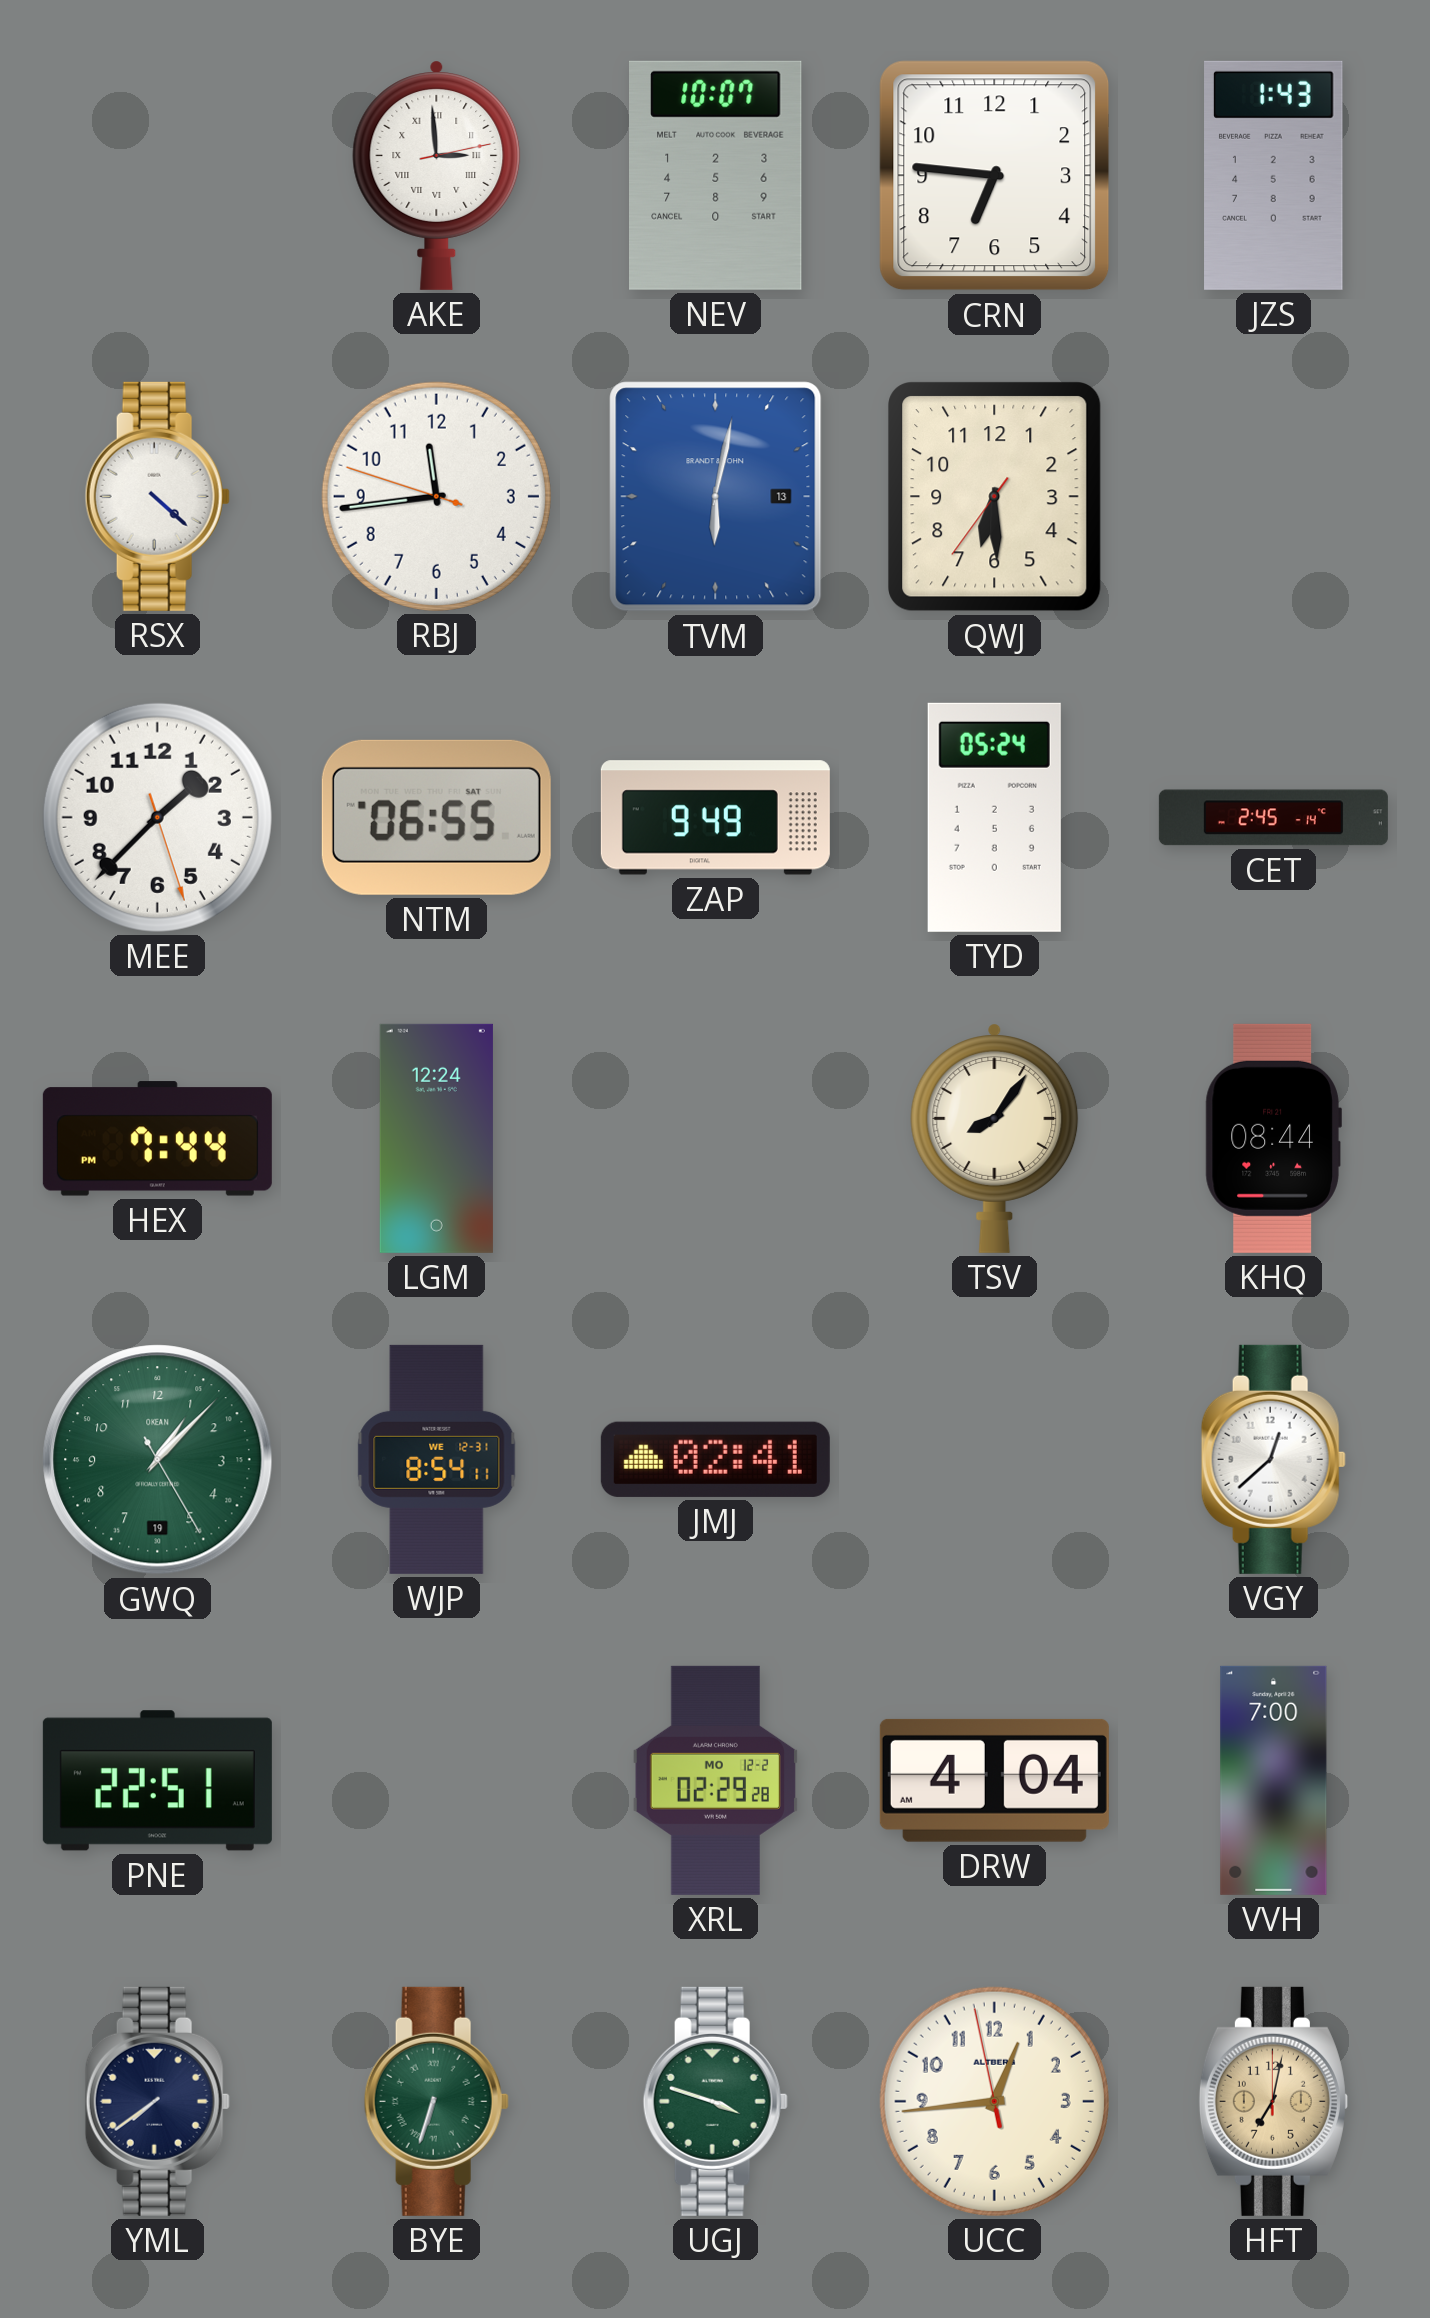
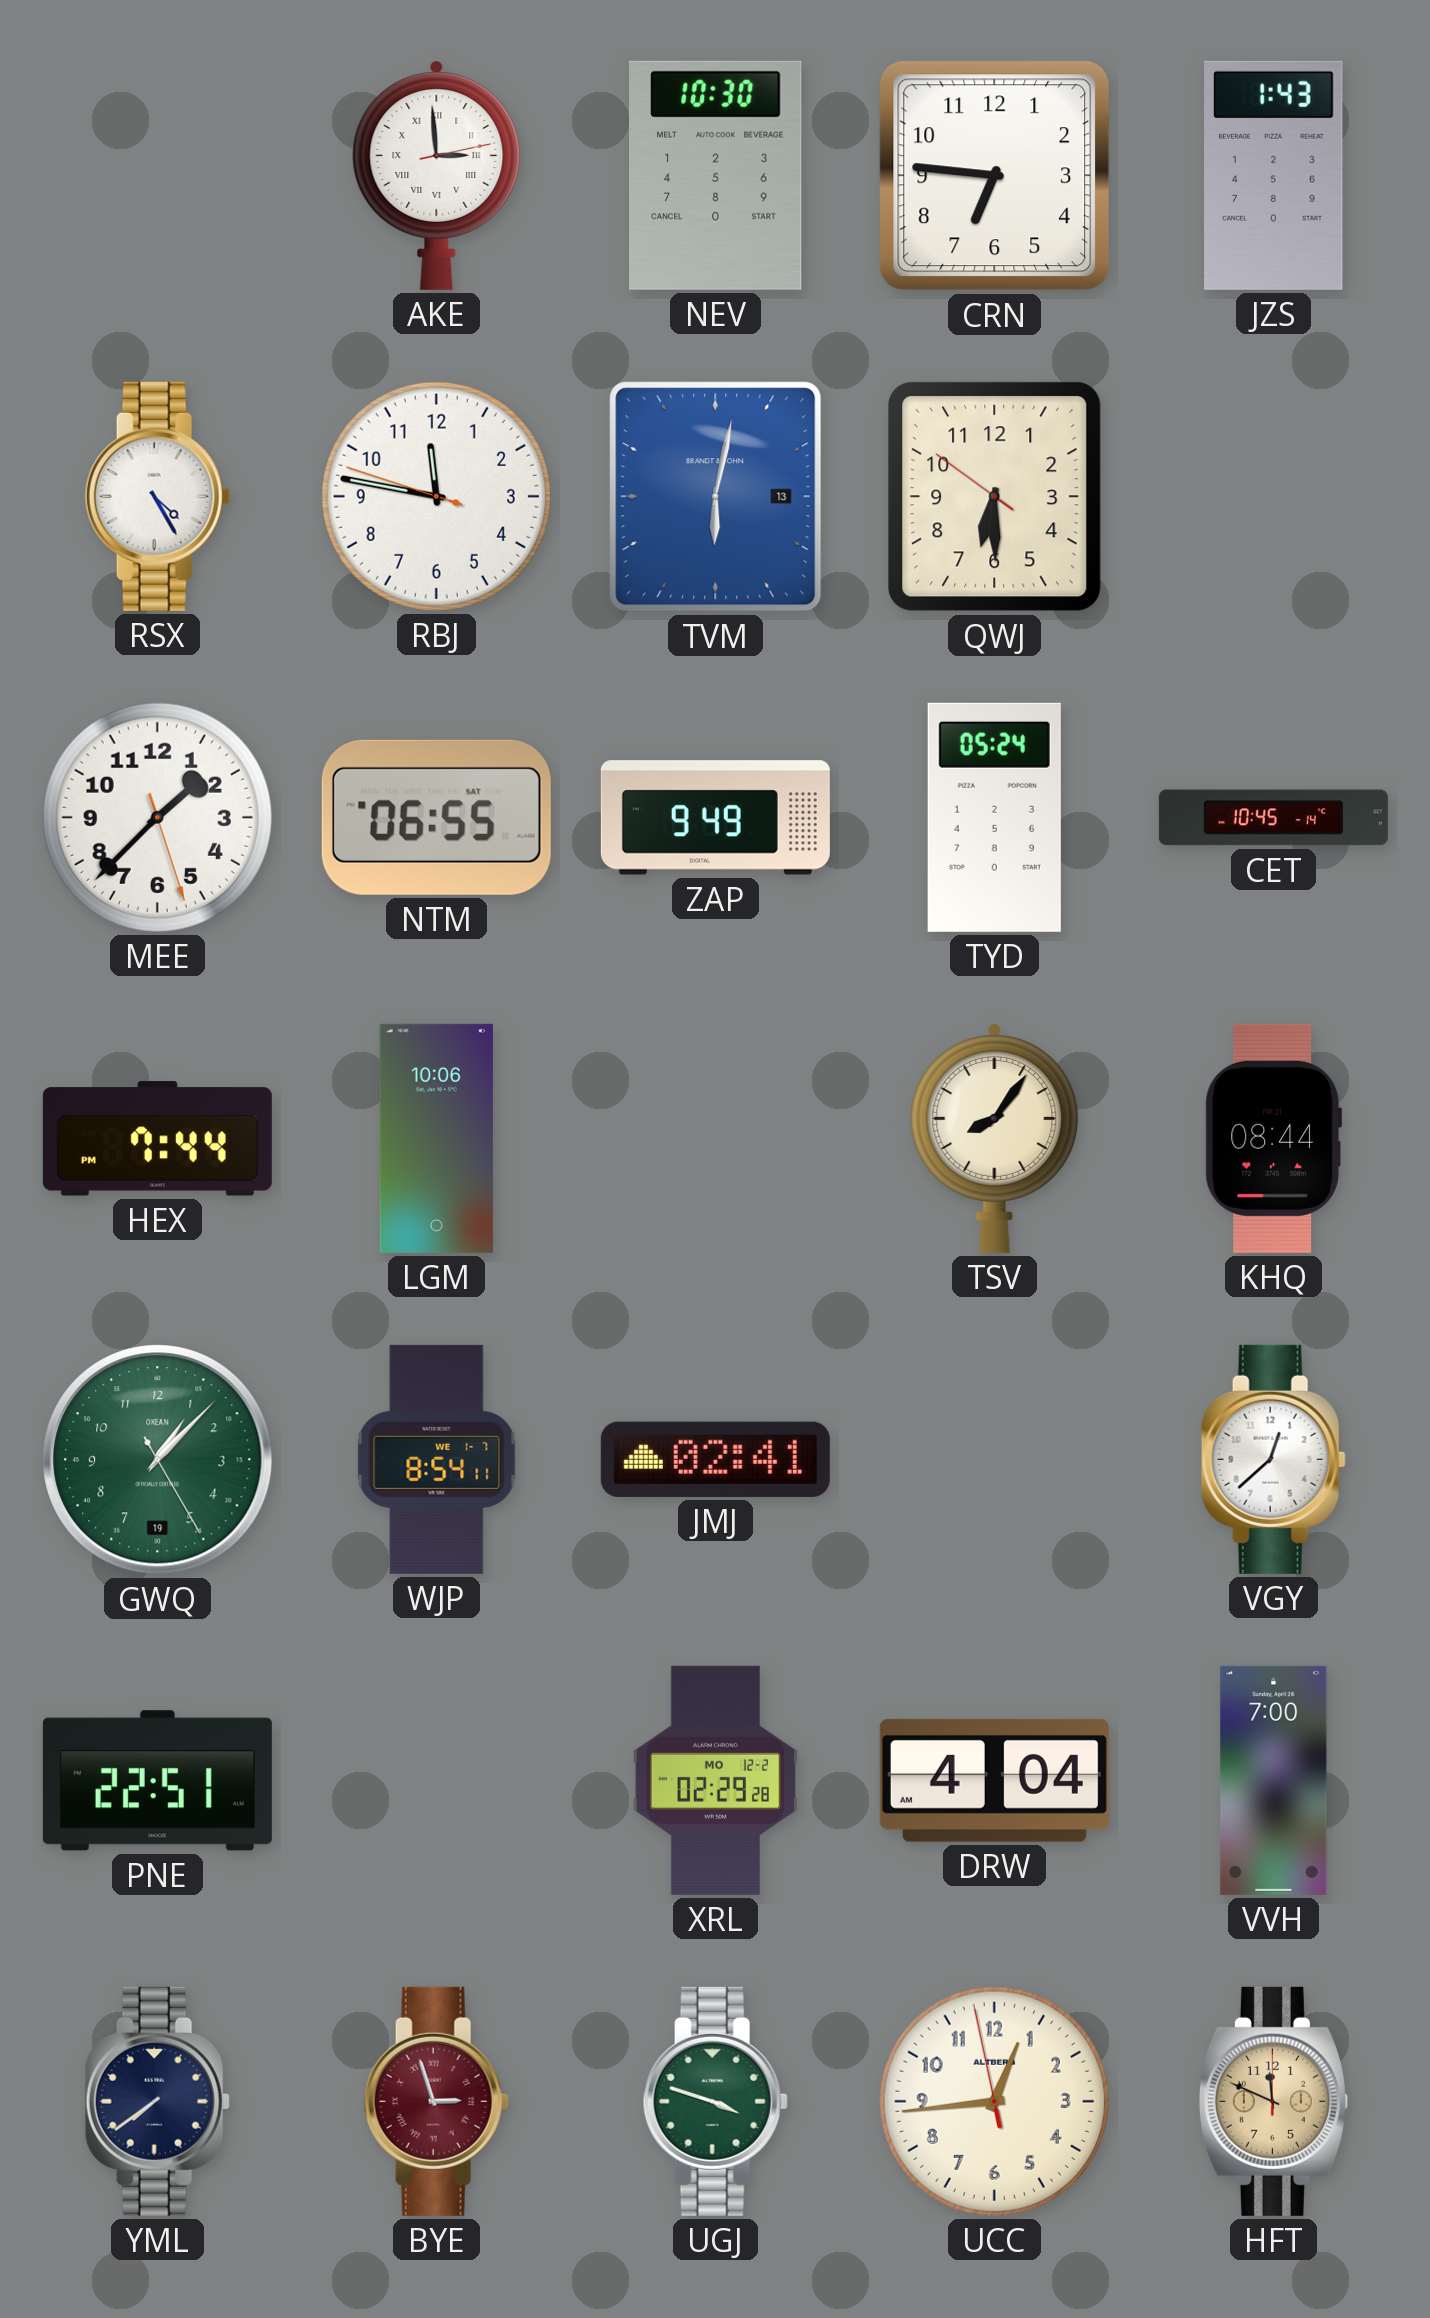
NEV: 10:07 -> 10:30 (716, 175)
RSX: 4:22 -> 4:25 (157, 496)
RBJ: 11:43 -> 11:46 (436, 496)
QWJ: 6:29:36 -> 6:29:51 (995, 497)
CET: 2:45 -> 10:45 (1273, 818)
LGM: 12:24 -> 10:06 (436, 1138)
WJP date: WE 12-31 -> WE 1-7 (437, 1459)
BYE: 6:33 -> 2:57 (436, 2101)
BYE dial: green -> burgundy (436, 2101)
HFT: 7:02 -> 11:49 (1273, 2101)
